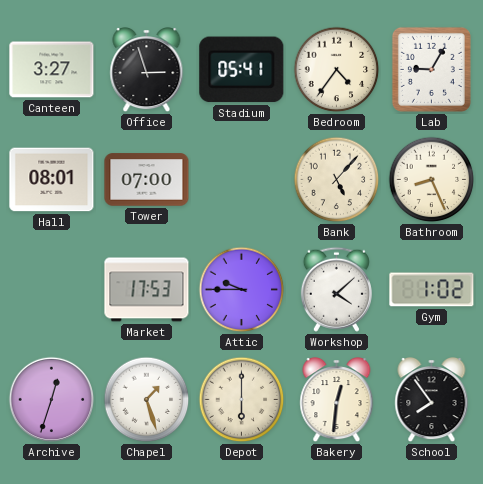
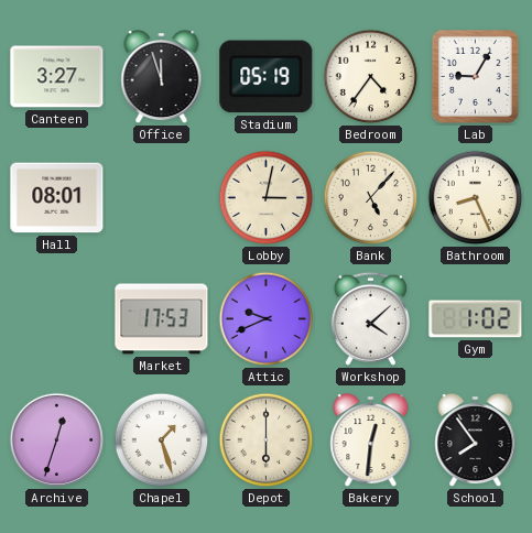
Office: 2:57 -> 11:57 (162, 78)
Stadium: 05:41 -> 05:19 (267, 77)
Tower: 07:00 -> none (147, 180)
Lobby: none -> 3:02 (267, 198)
Attic: 9:45 -> 9:41 (267, 319)
